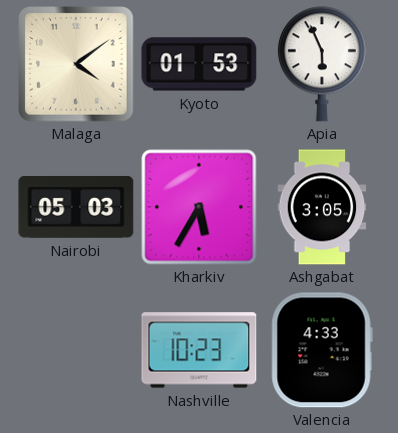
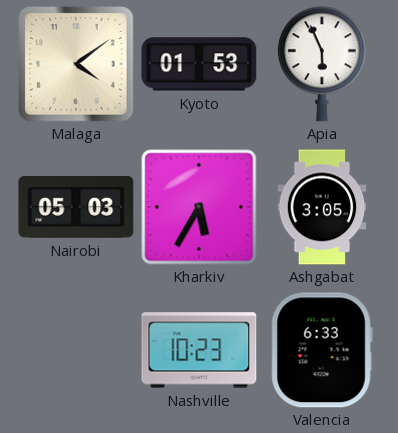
Valencia: 4:33 -> 6:33 (322, 350)
